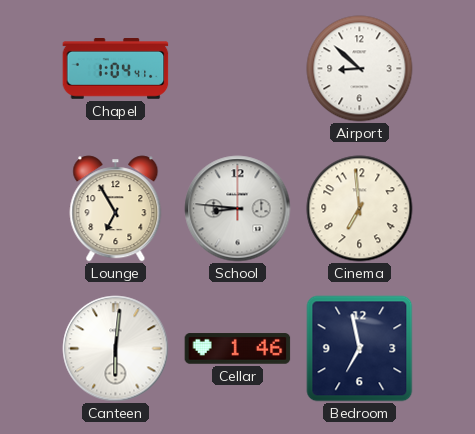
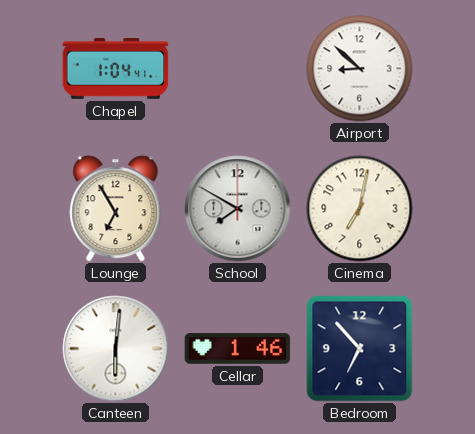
School: 8:46 -> 7:50 (238, 209)
Cinema: 6:59 -> 7:02 (360, 209)
Bedroom: 6:58 -> 6:53 (360, 349)
